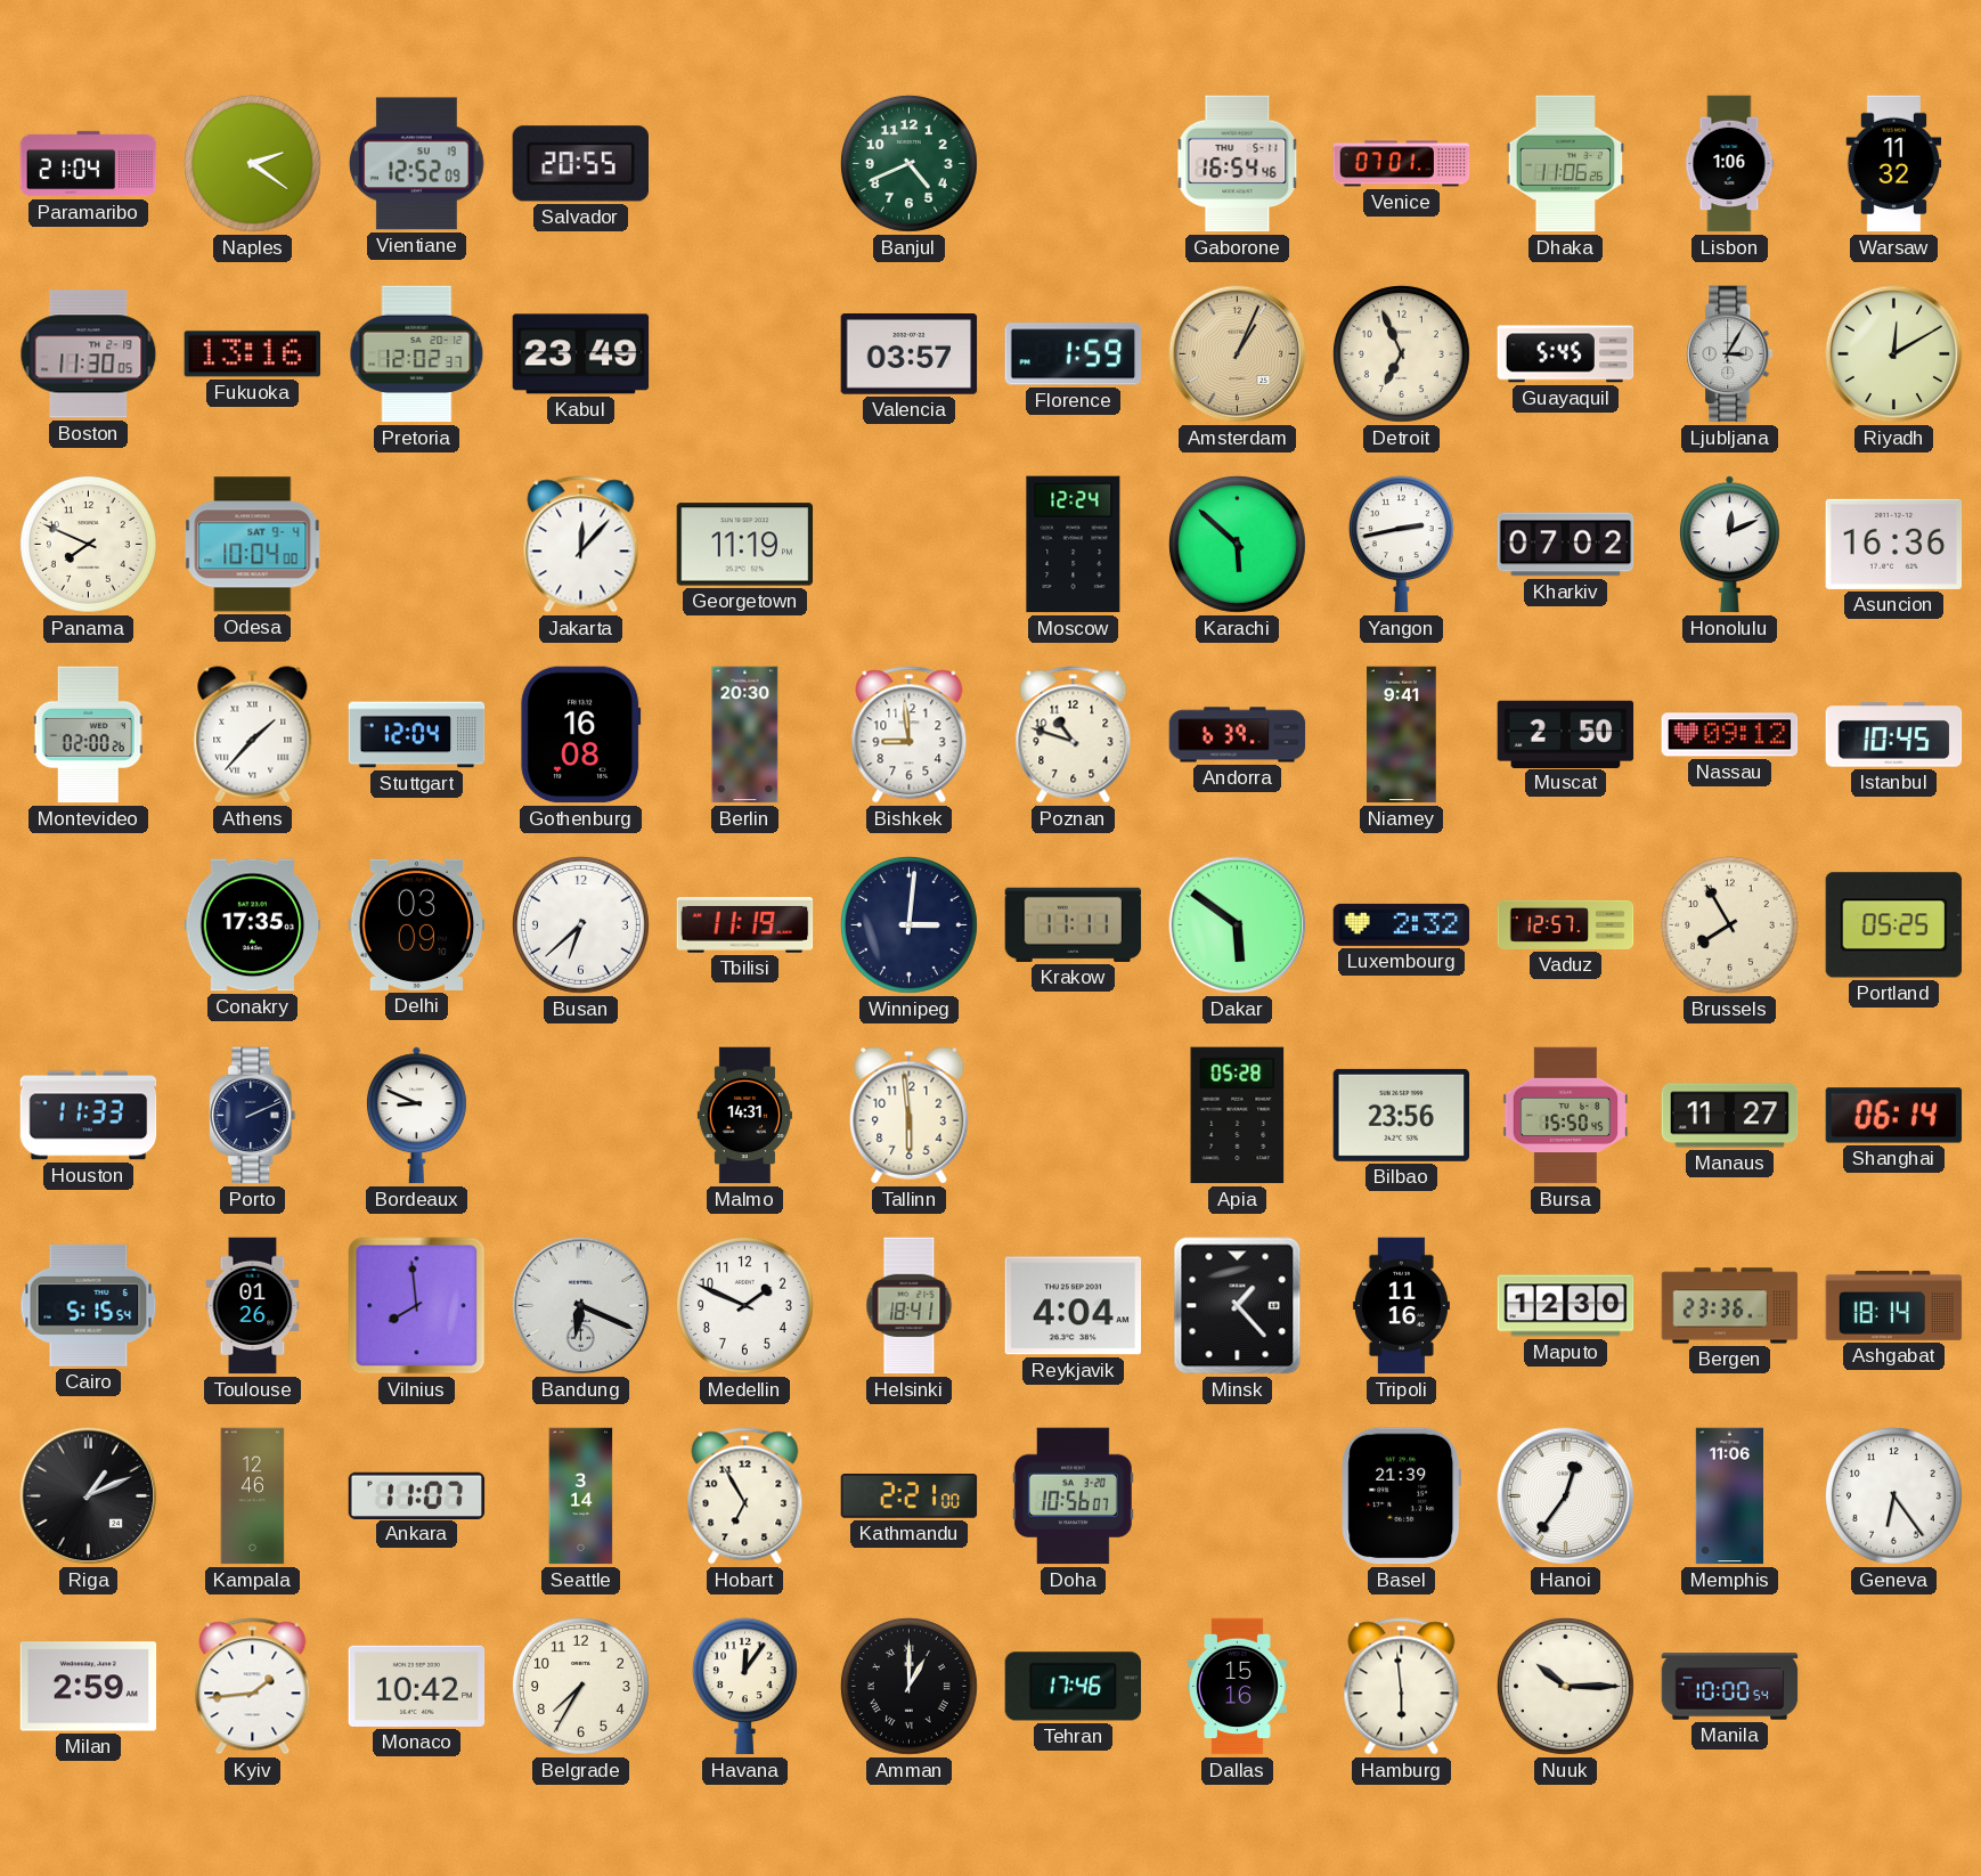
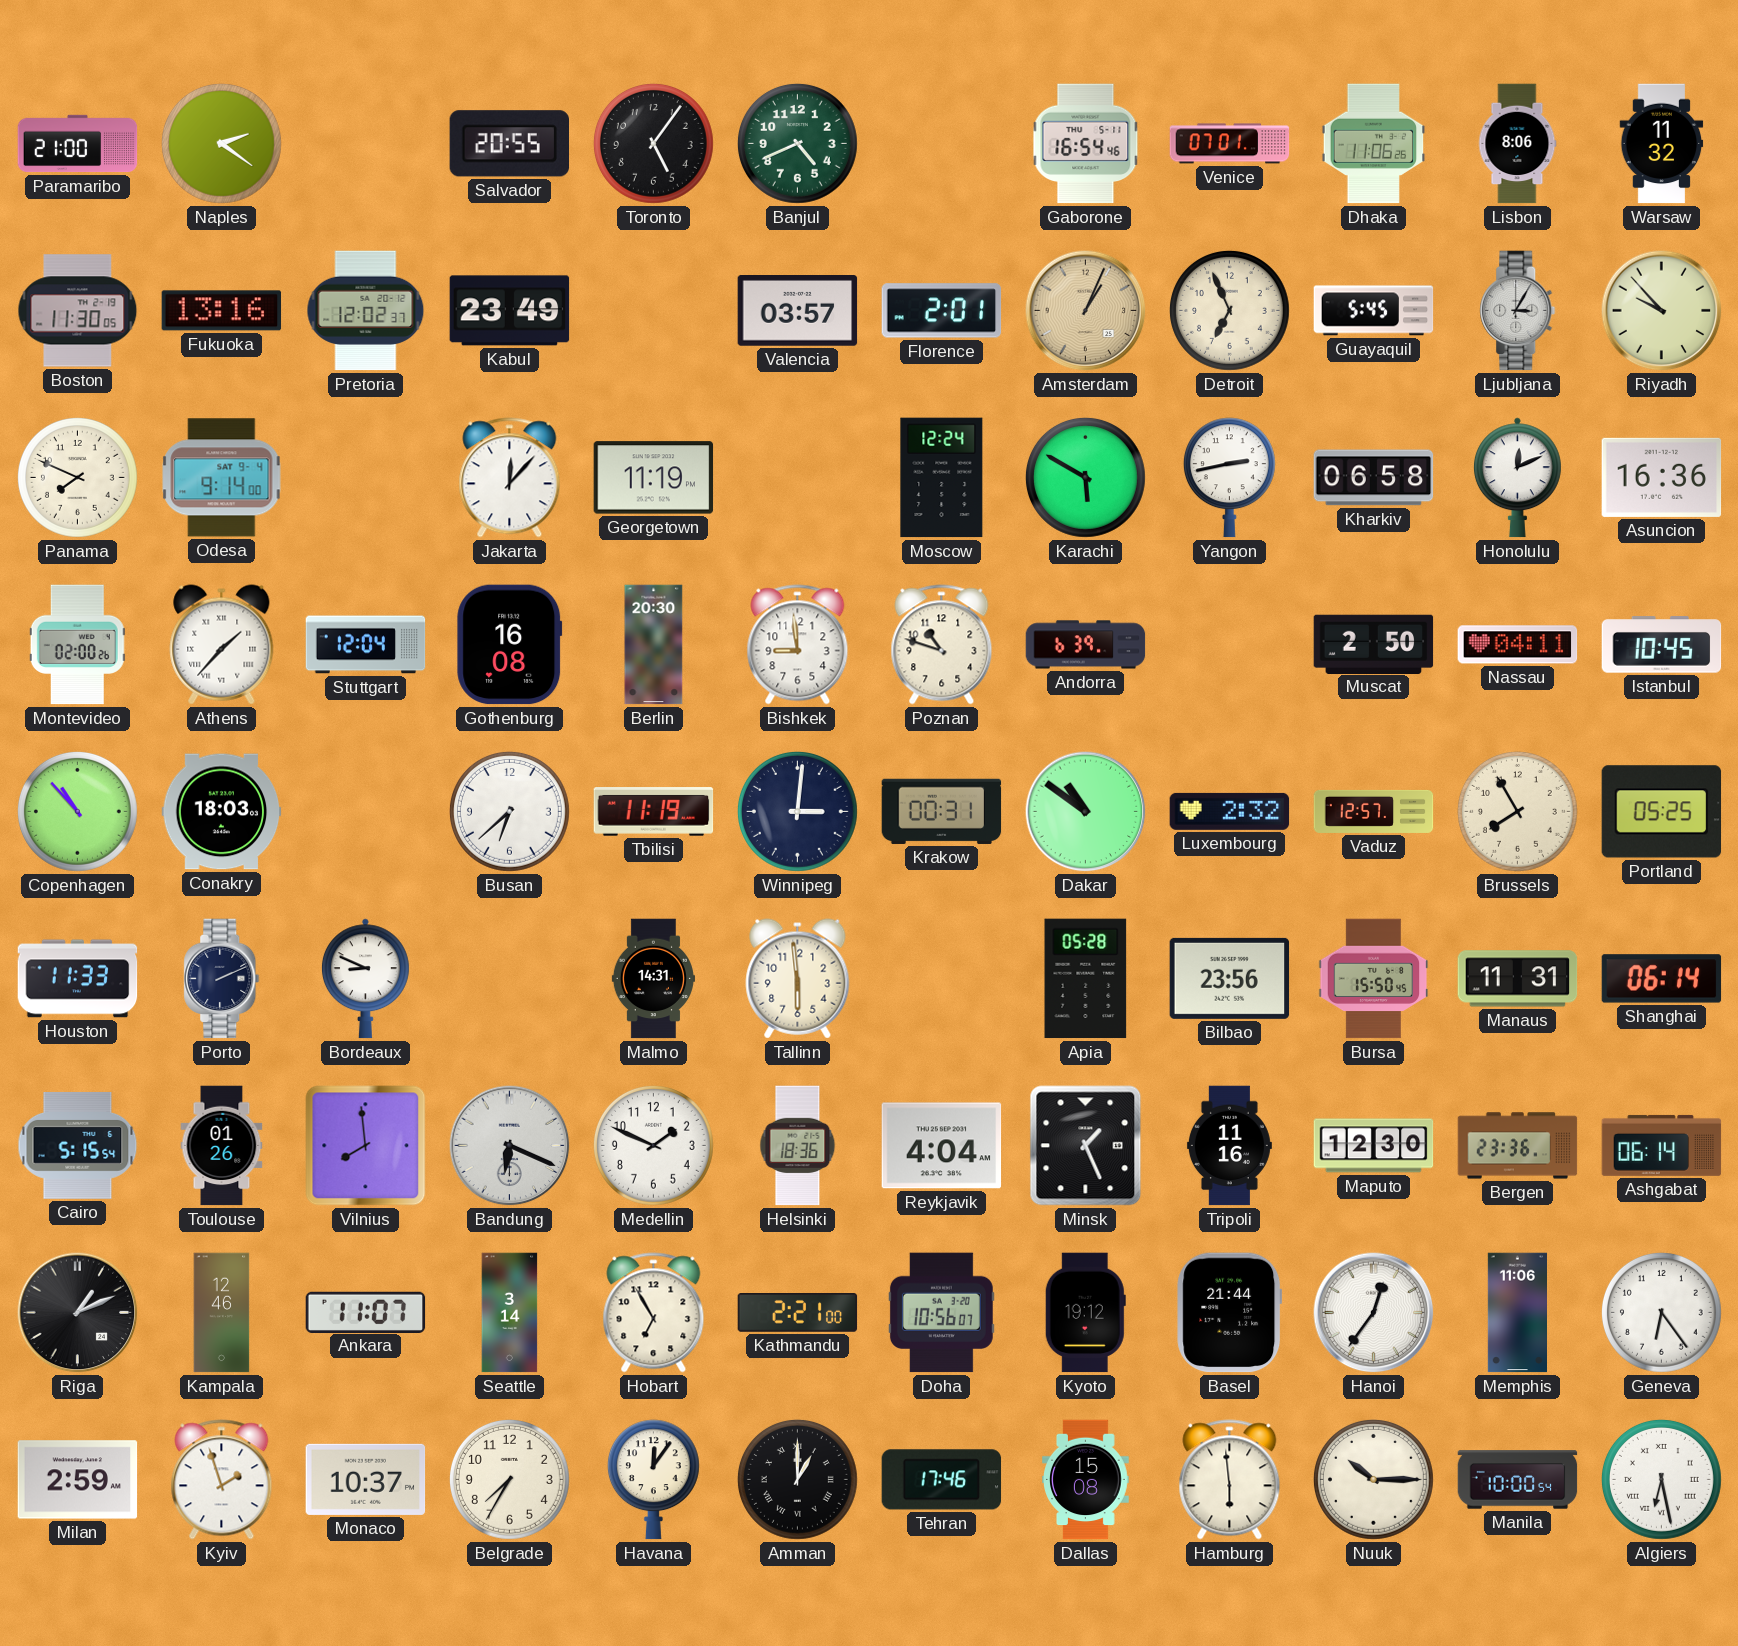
Paramaribo: 21:04 -> 21:00 (78, 144)
Vientiane: 12:52 -> none (417, 164)
Toronto: none -> 5:06 (653, 143)
Lisbon: 1:06 -> 8:06 (1518, 144)
Florence: 1:59 -> 2:01 (942, 311)
Riyadh: 12:10 -> 9:53 (1662, 311)
Odesa: 10:04 -> 9:14 (222, 478)
Karachi: 5:52 -> 5:50 (1085, 477)
Kharkiv: 07:02 -> 06:58 (1374, 478)
Niamey: 9:41 -> none (1402, 735)
Nassau: 09:12 -> 04:11 (1518, 645)
Copenhagen: none -> 10:53 (77, 811)
Conakry: 17:35 -> 18:03 (222, 812)
Delhi: 03:09 -> none (417, 924)
Krakow: 11:11 -> 00:31 (942, 811)
Dakar: 5:51 -> 10:51 (1086, 812)
Manaus: 11:27 -> 11:31 (1518, 979)
Helsinki: 18:41 -> 18:36 (798, 1146)
Minsk: 1:23 -> 1:26 (1086, 1146)
Ashgabat: 18:14 -> 06:14 (1662, 1145)
Kyoto: none -> 19:12 (1085, 1313)
Basel: 21:39 -> 21:44 (1230, 1313)
Kyiv: 1:44 -> 1:57 (222, 1480)
Monaco: 10:42 -> 10:37 (366, 1479)
Dallas: 15:16 -> 15:08 (1086, 1480)
Algiers: none -> 6:28 (1661, 1479)
